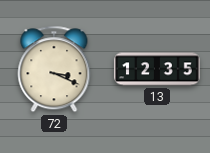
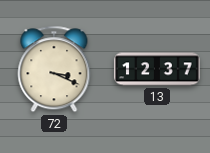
13: 12:35 -> 12:37 (157, 69)
